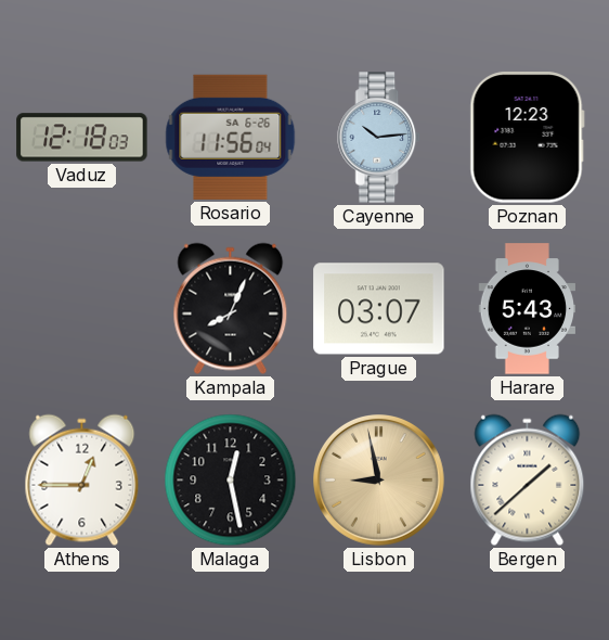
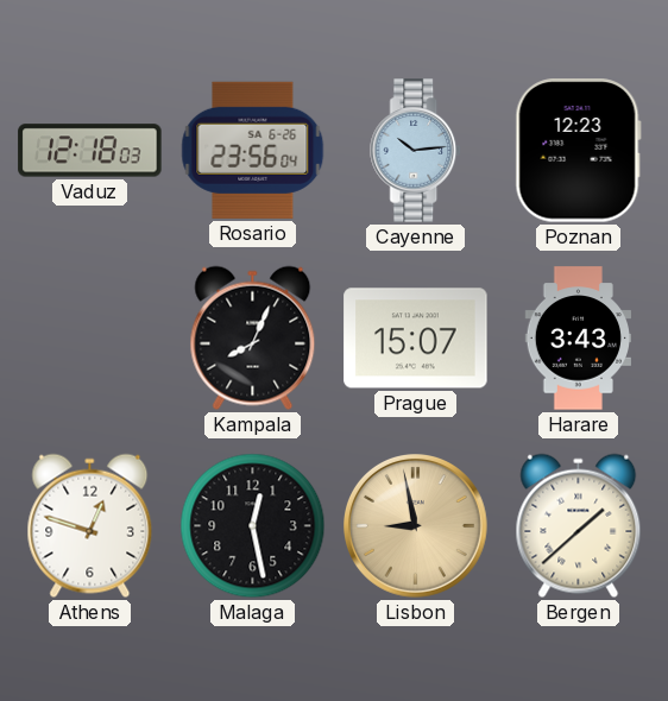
Rosario: 11:56 -> 23:56 (253, 150)
Prague: 03:07 -> 15:07 (416, 339)
Harare: 5:43 -> 3:43 (579, 339)
Athens: 12:45 -> 12:48 (90, 526)
